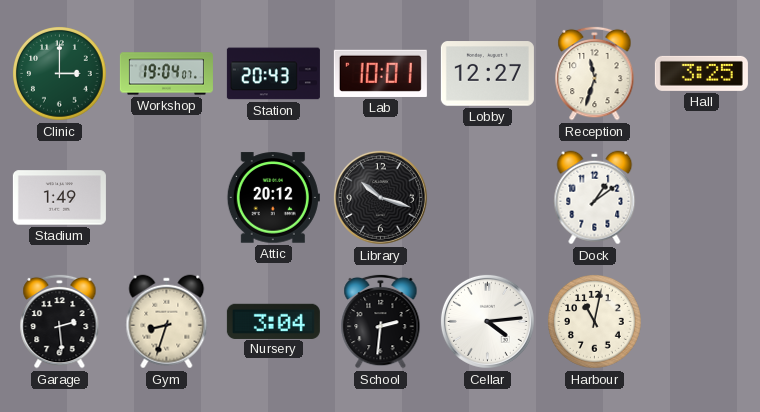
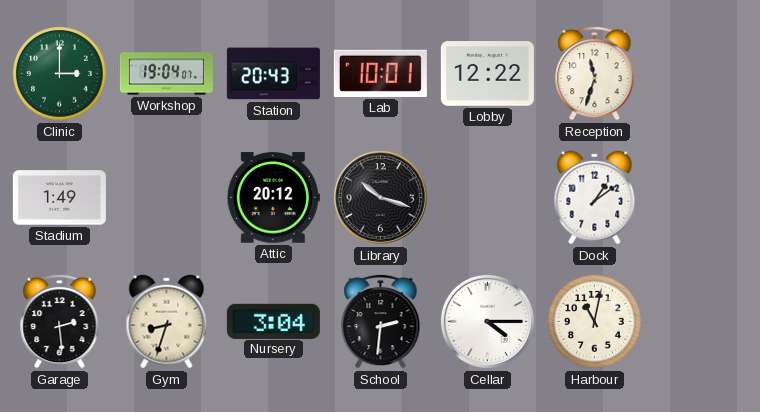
Lobby: 12:27 -> 12:22 (487, 74)
Hall: 3:25 -> none (701, 73)
Cellar: 4:14 -> 4:15 (487, 321)
